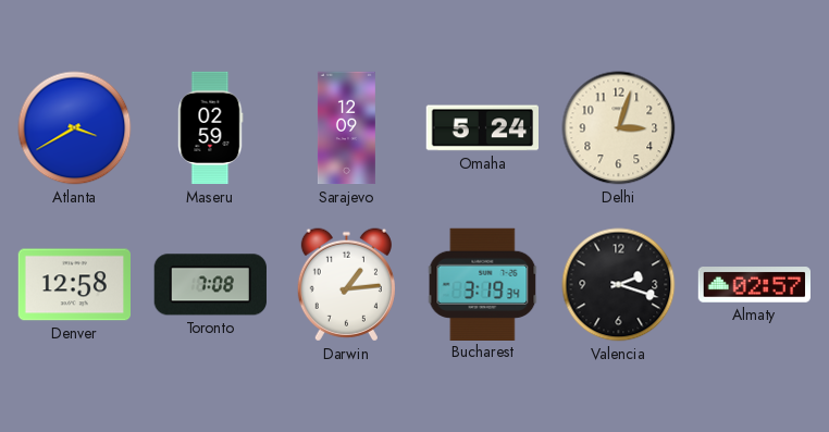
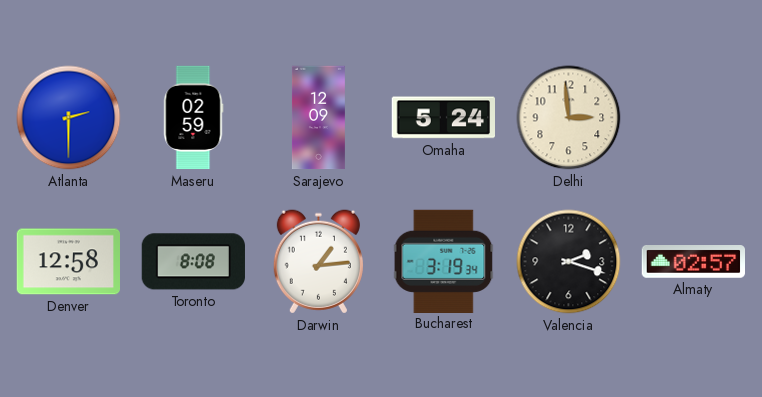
Atlanta: 3:40 -> 2:30 (69, 118)
Delhi: 3:03 -> 2:59 (569, 118)
Toronto: 7:08 -> 8:08 (193, 262)
